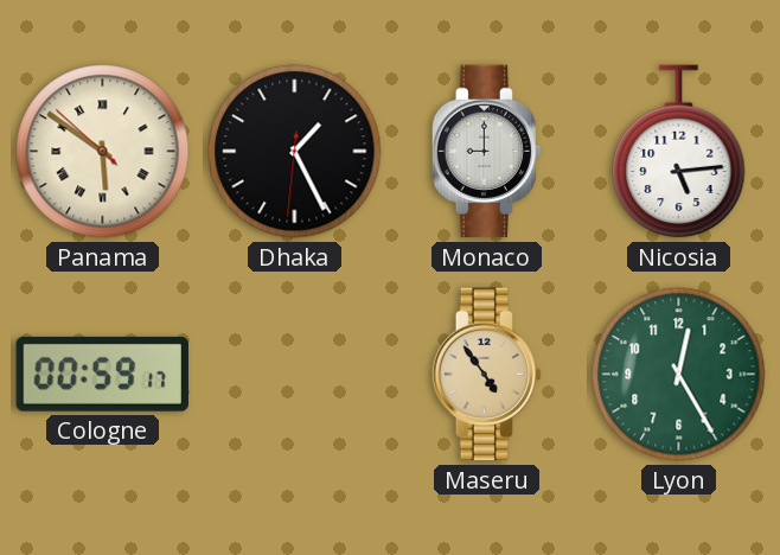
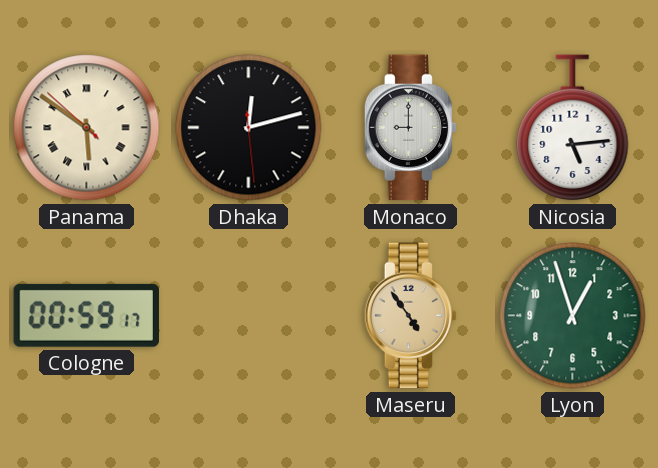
Dhaka: 1:25 -> 12:12 (249, 128)
Lyon: 12:25 -> 12:57 (573, 316)
